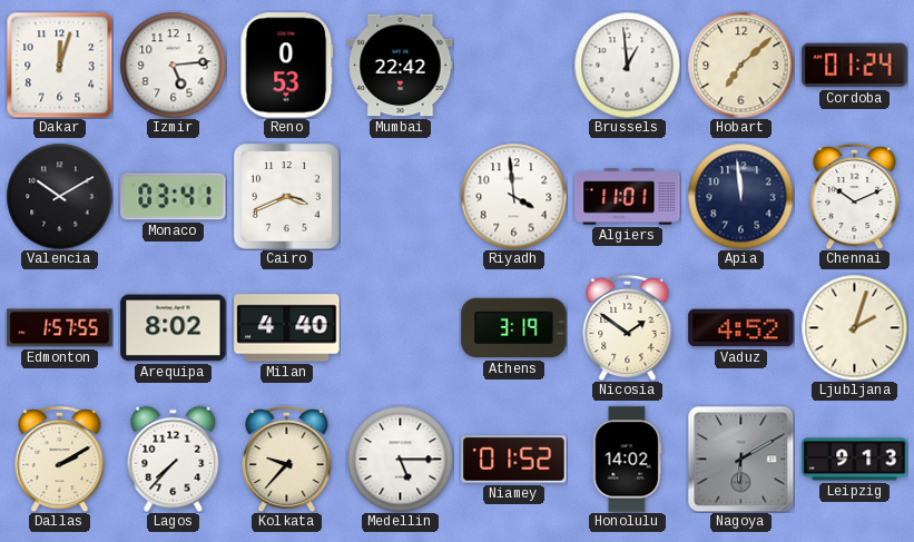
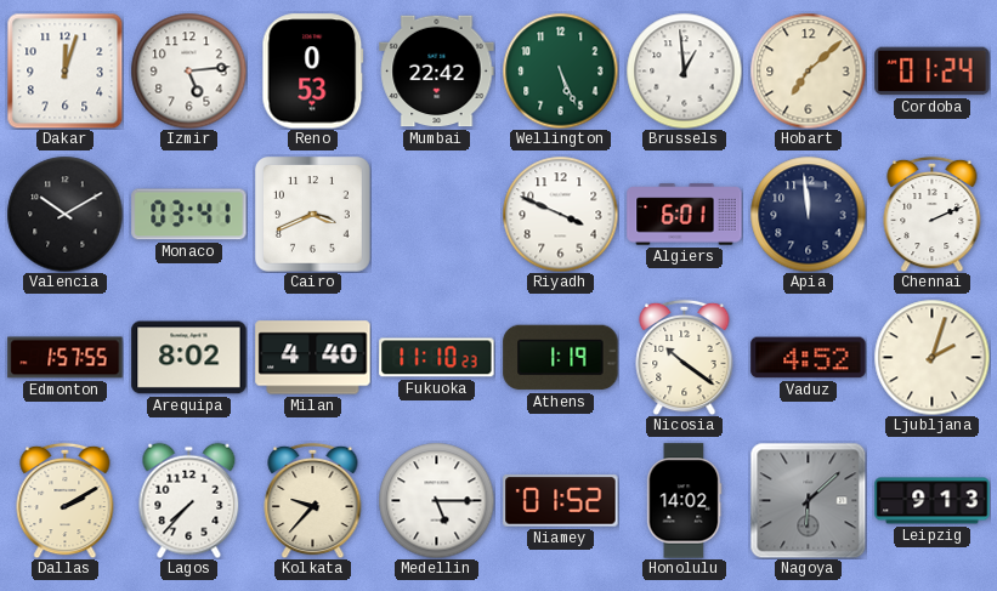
Wellington: none -> 5:26 (560, 70)
Riyadh: 3:59 -> 3:49 (560, 214)
Algiers: 11:01 -> 6:01 (685, 215)
Chennai: 10:11 -> 2:11 (933, 214)
Fukuoka: none -> 11:10 (437, 358)
Athens: 3:19 -> 1:19 (561, 358)
Nicosia: 1:51 -> 10:21 (685, 357)
Nagoya: 6:10 -> 6:08 (808, 500)
